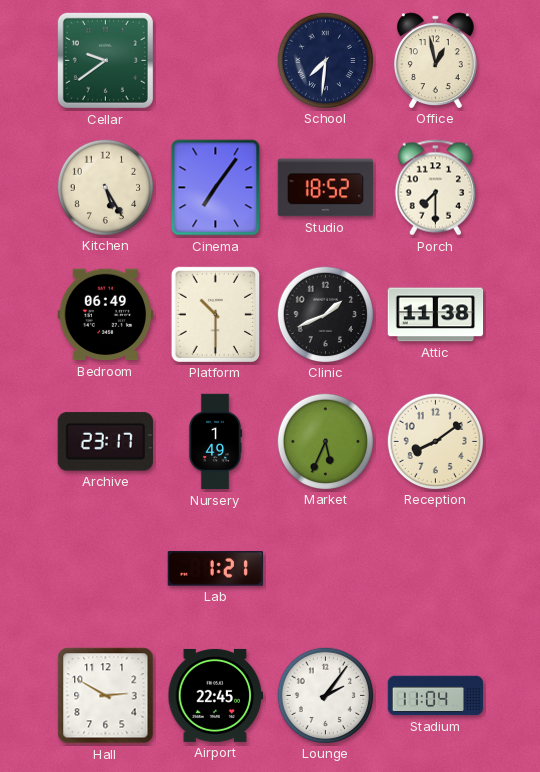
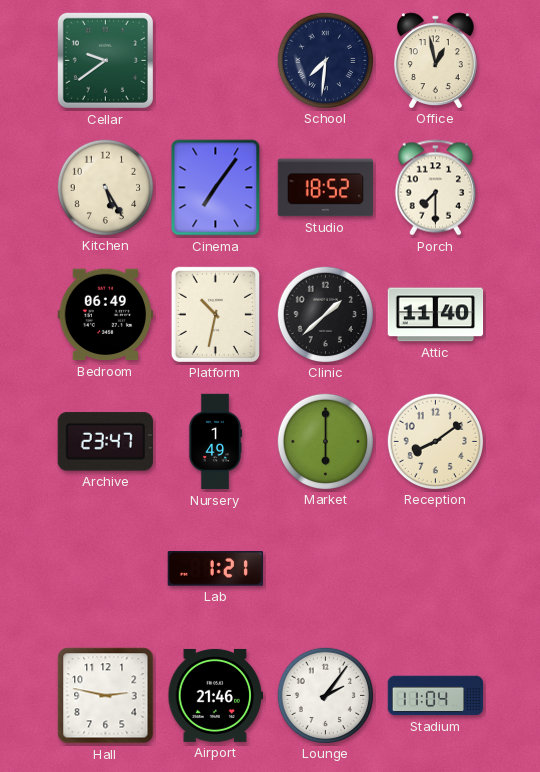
Platform: 10:30 -> 10:32 (215, 314)
Clinic: 1:41 -> 1:38 (325, 314)
Attic: 11:38 -> 11:40 (436, 315)
Archive: 23:17 -> 23:47 (105, 442)
Market: 5:34 -> 6:00 (325, 441)
Hall: 2:50 -> 2:47 (106, 696)
Airport: 22:45 -> 21:46 (216, 695)
